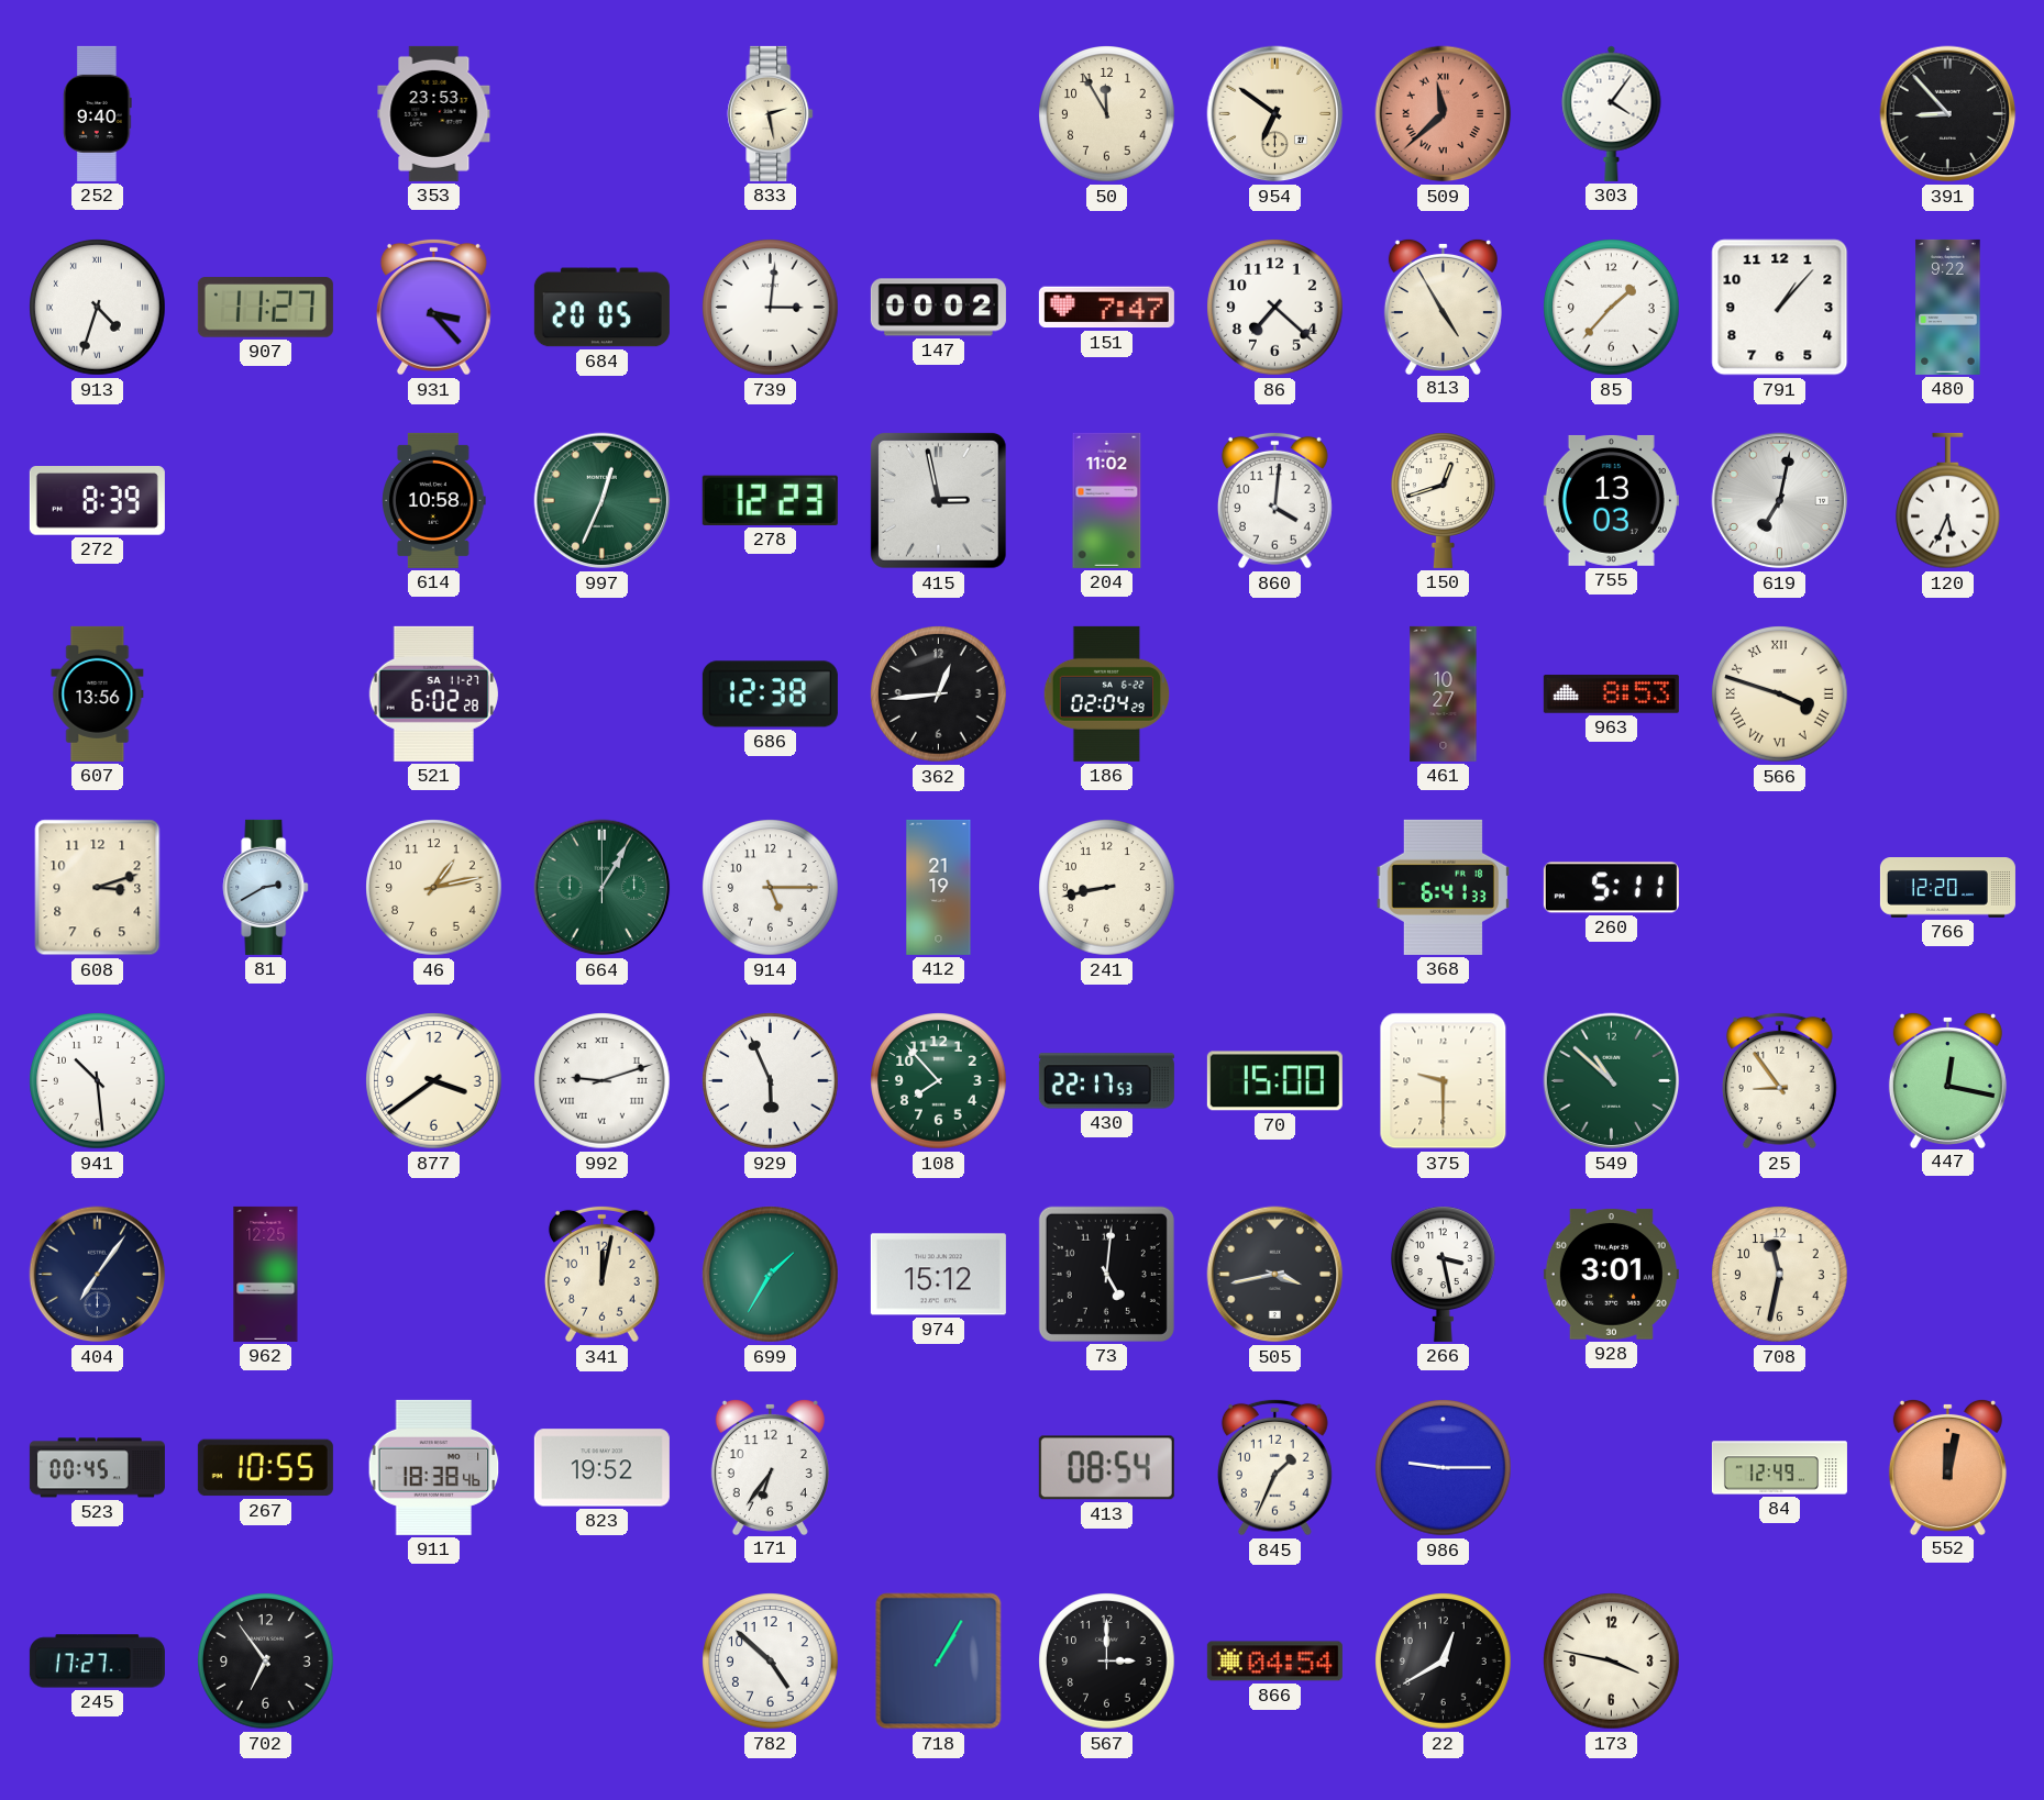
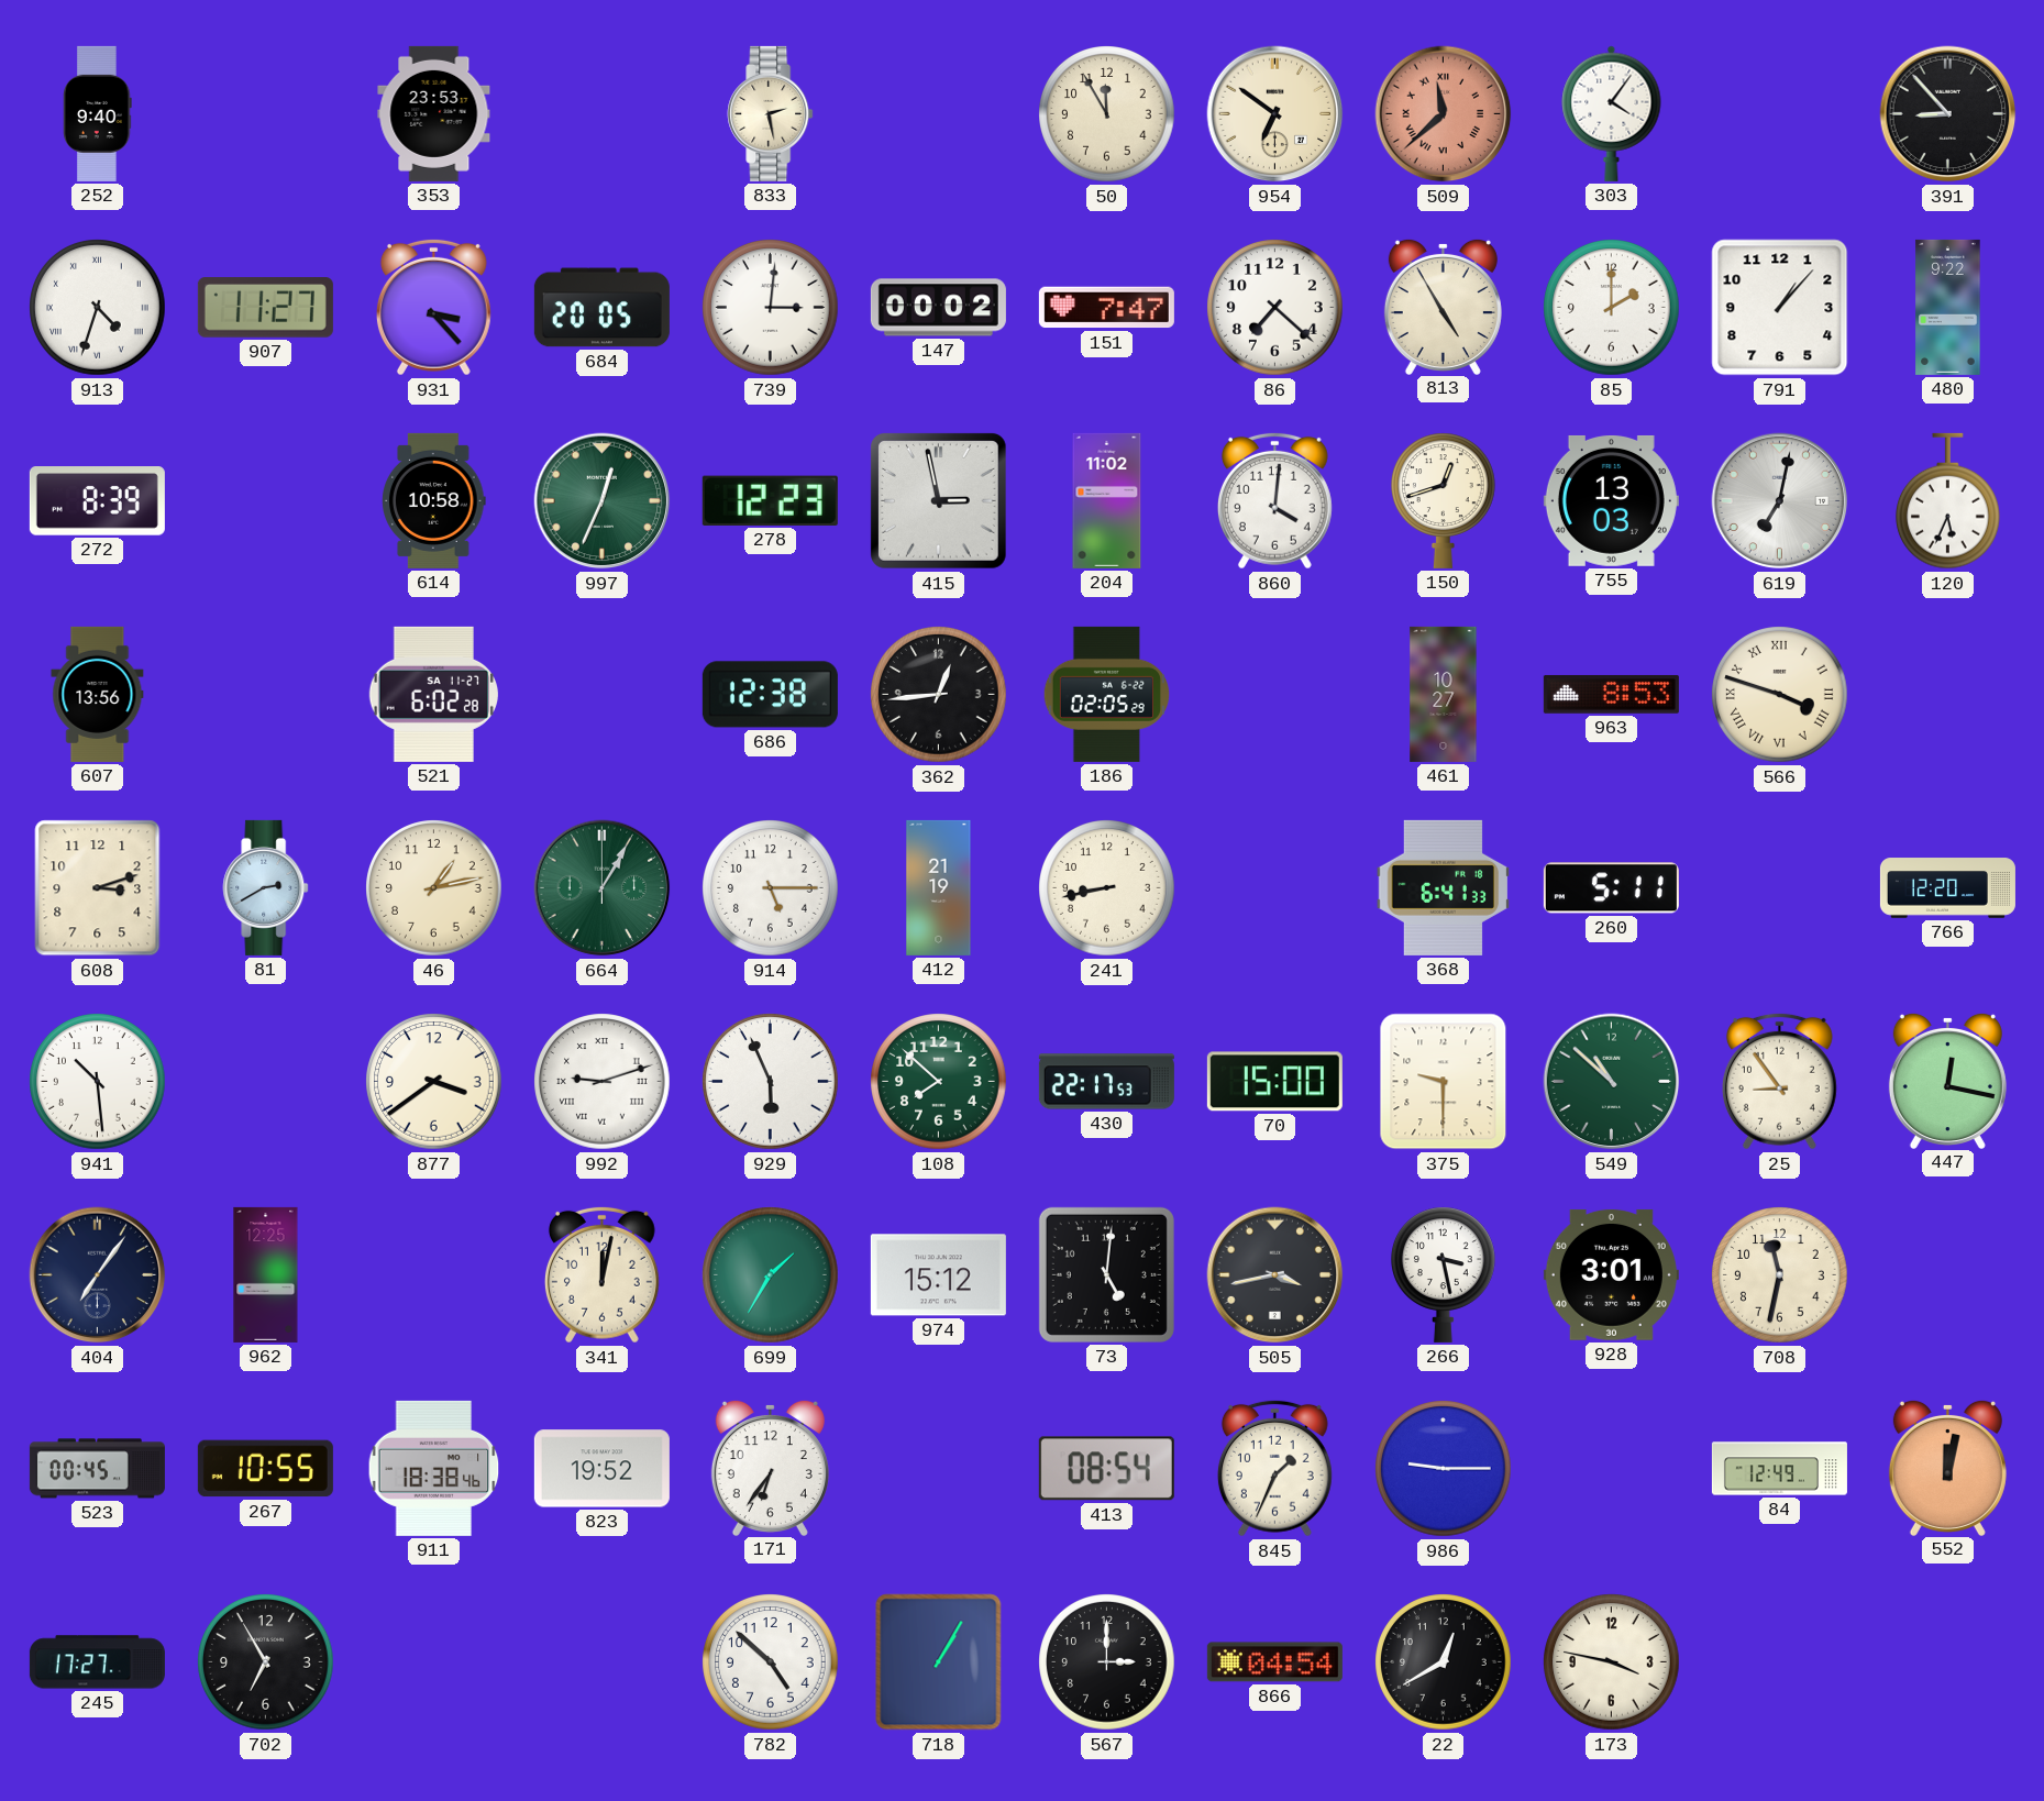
85: 1:37 -> 2:00 (1612, 308)
186: 02:04 -> 02:05 (1106, 694)
108: 7:53 -> 7:52 (939, 1082)
702: 6:54 -> 6:55 (266, 1662)
